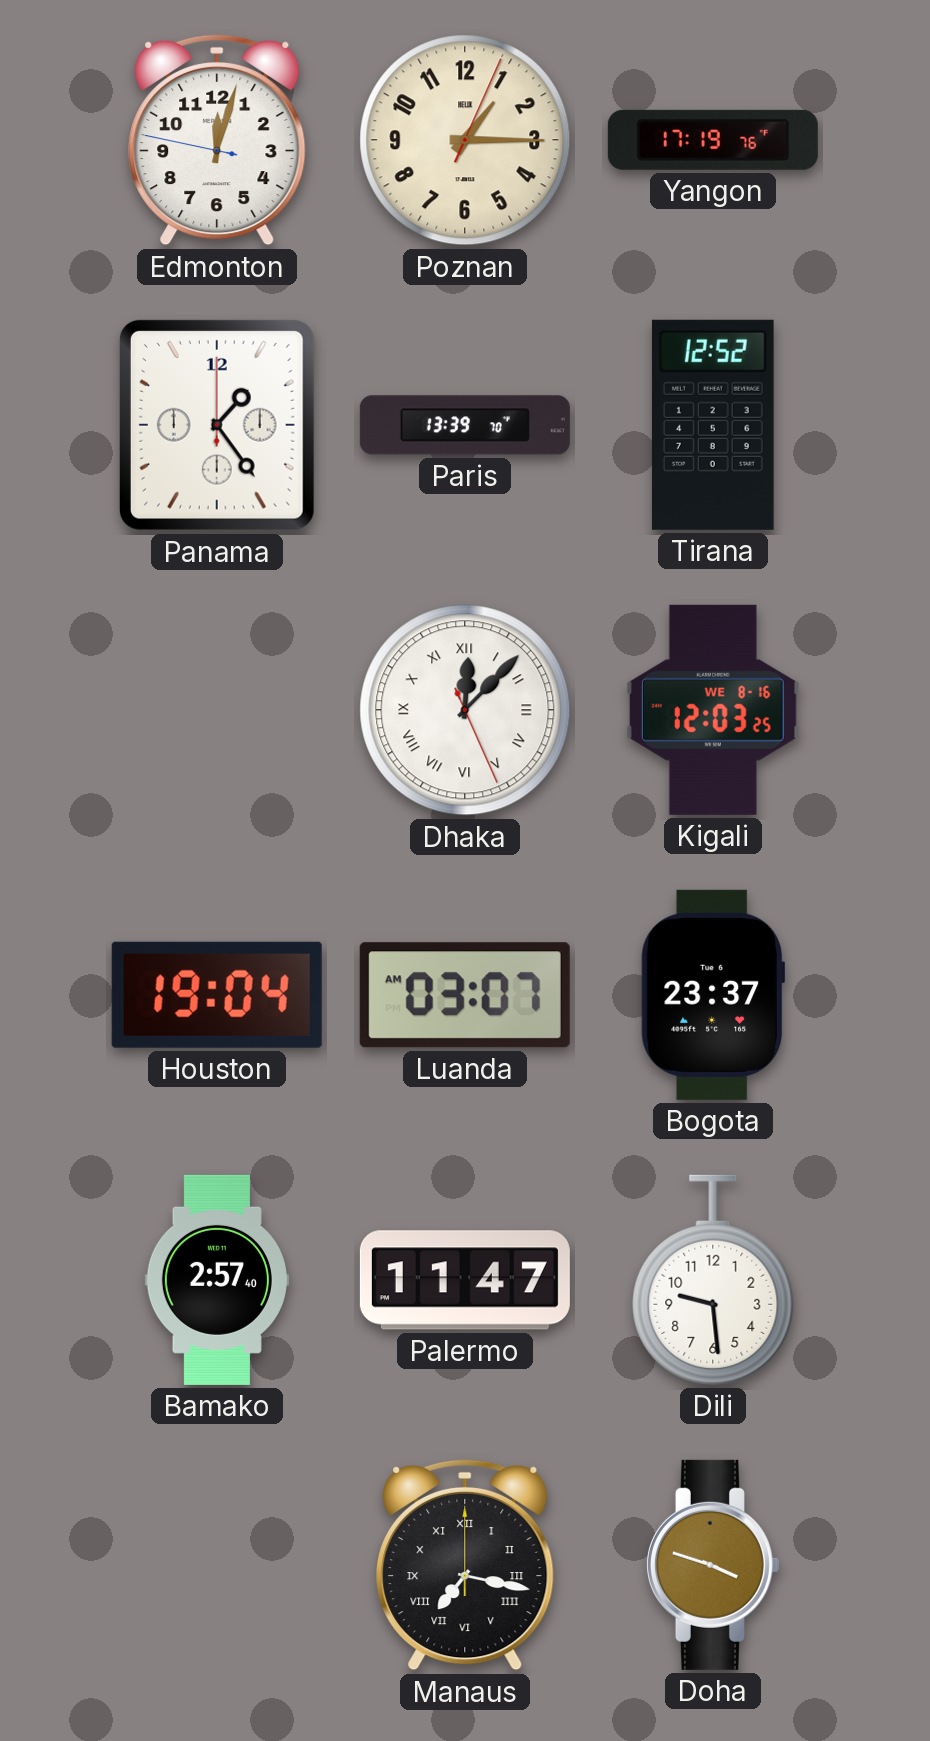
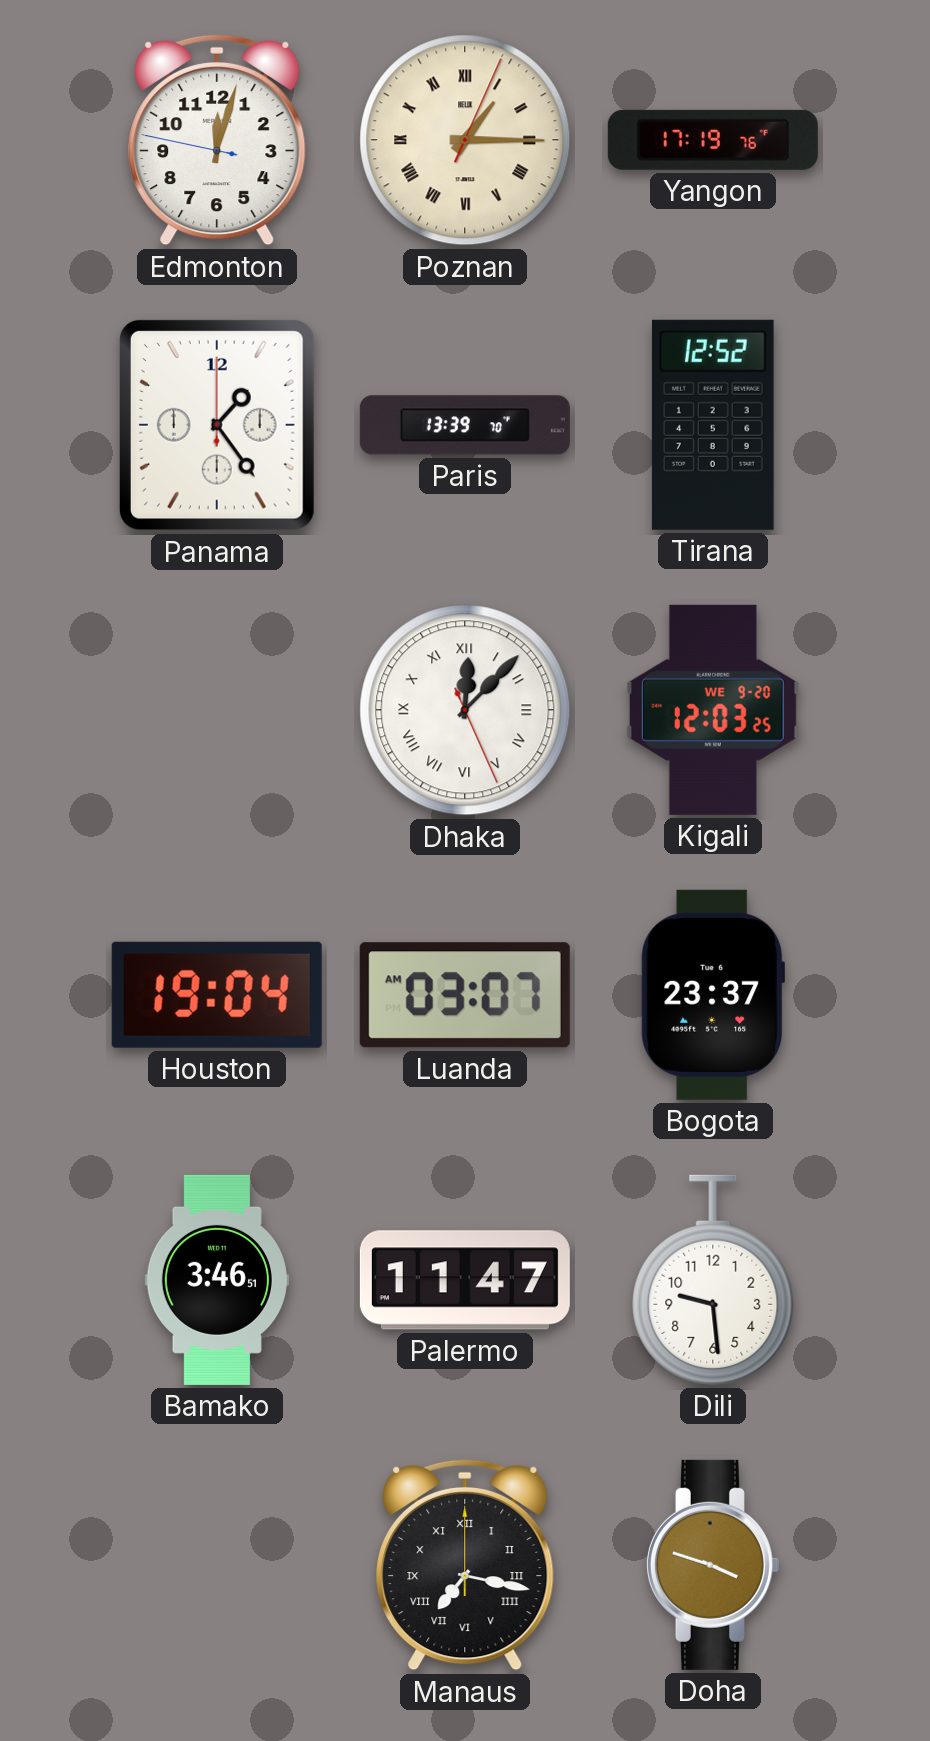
Poznan numerals: Arabic -> Roman (465, 140)
Kigali date: WE 8-16 -> WE 9-20 (713, 710)
Bamako: 2:57 -> 3:46 (217, 1280)
